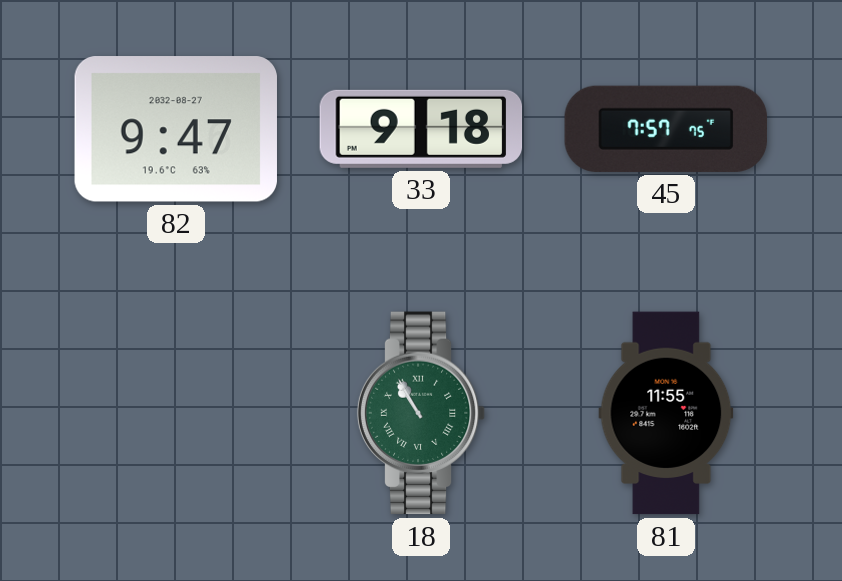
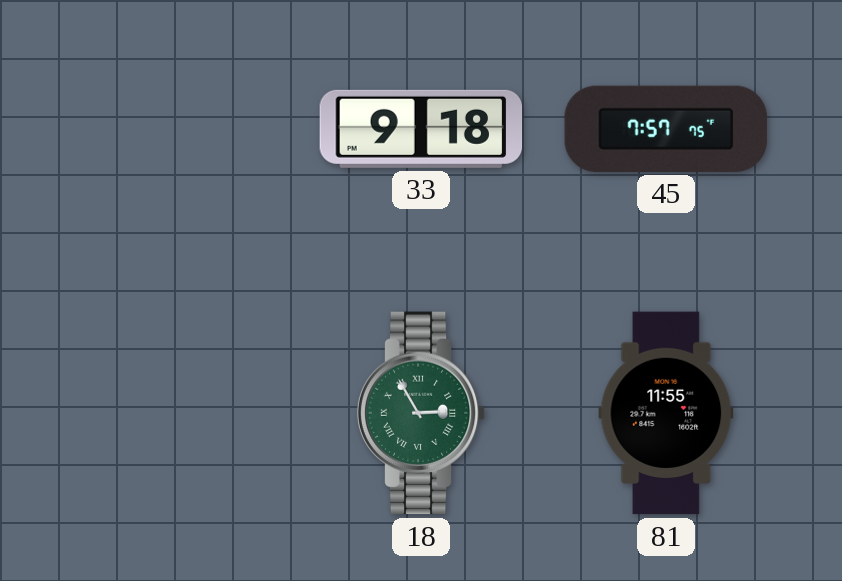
82: 9:47 -> none (176, 129)
18: 10:55 -> 2:55 (421, 413)
